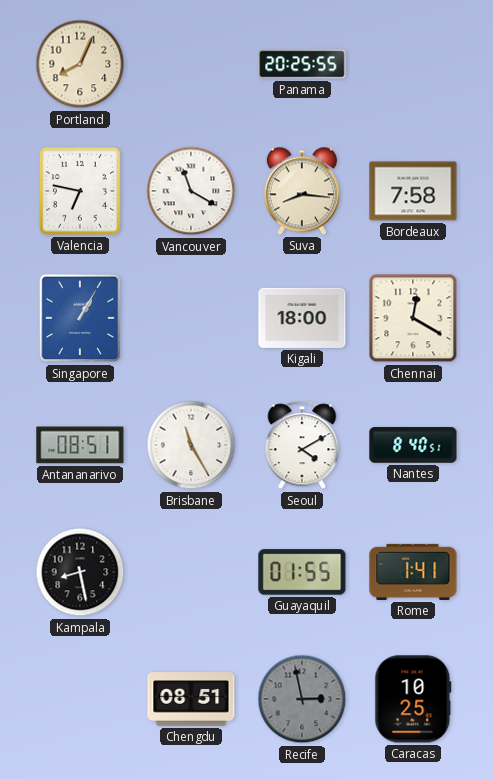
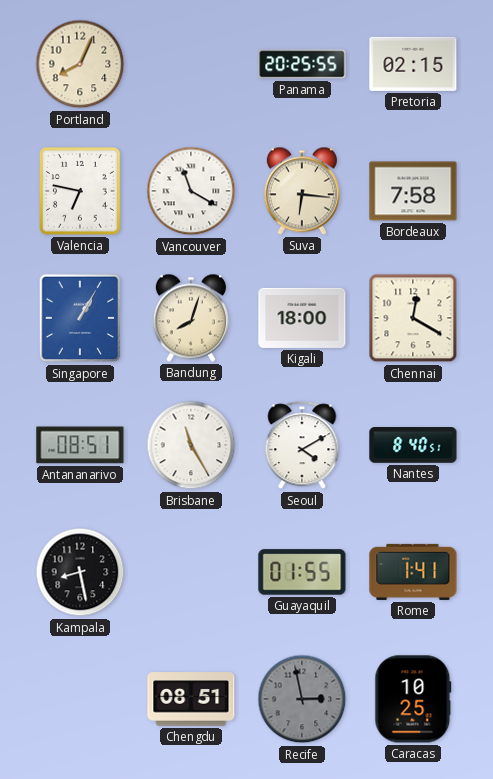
Pretoria: none -> 02:15 (413, 64)
Suva: 8:16 -> 6:16 (302, 191)
Bandung: none -> 8:03 (191, 318)
